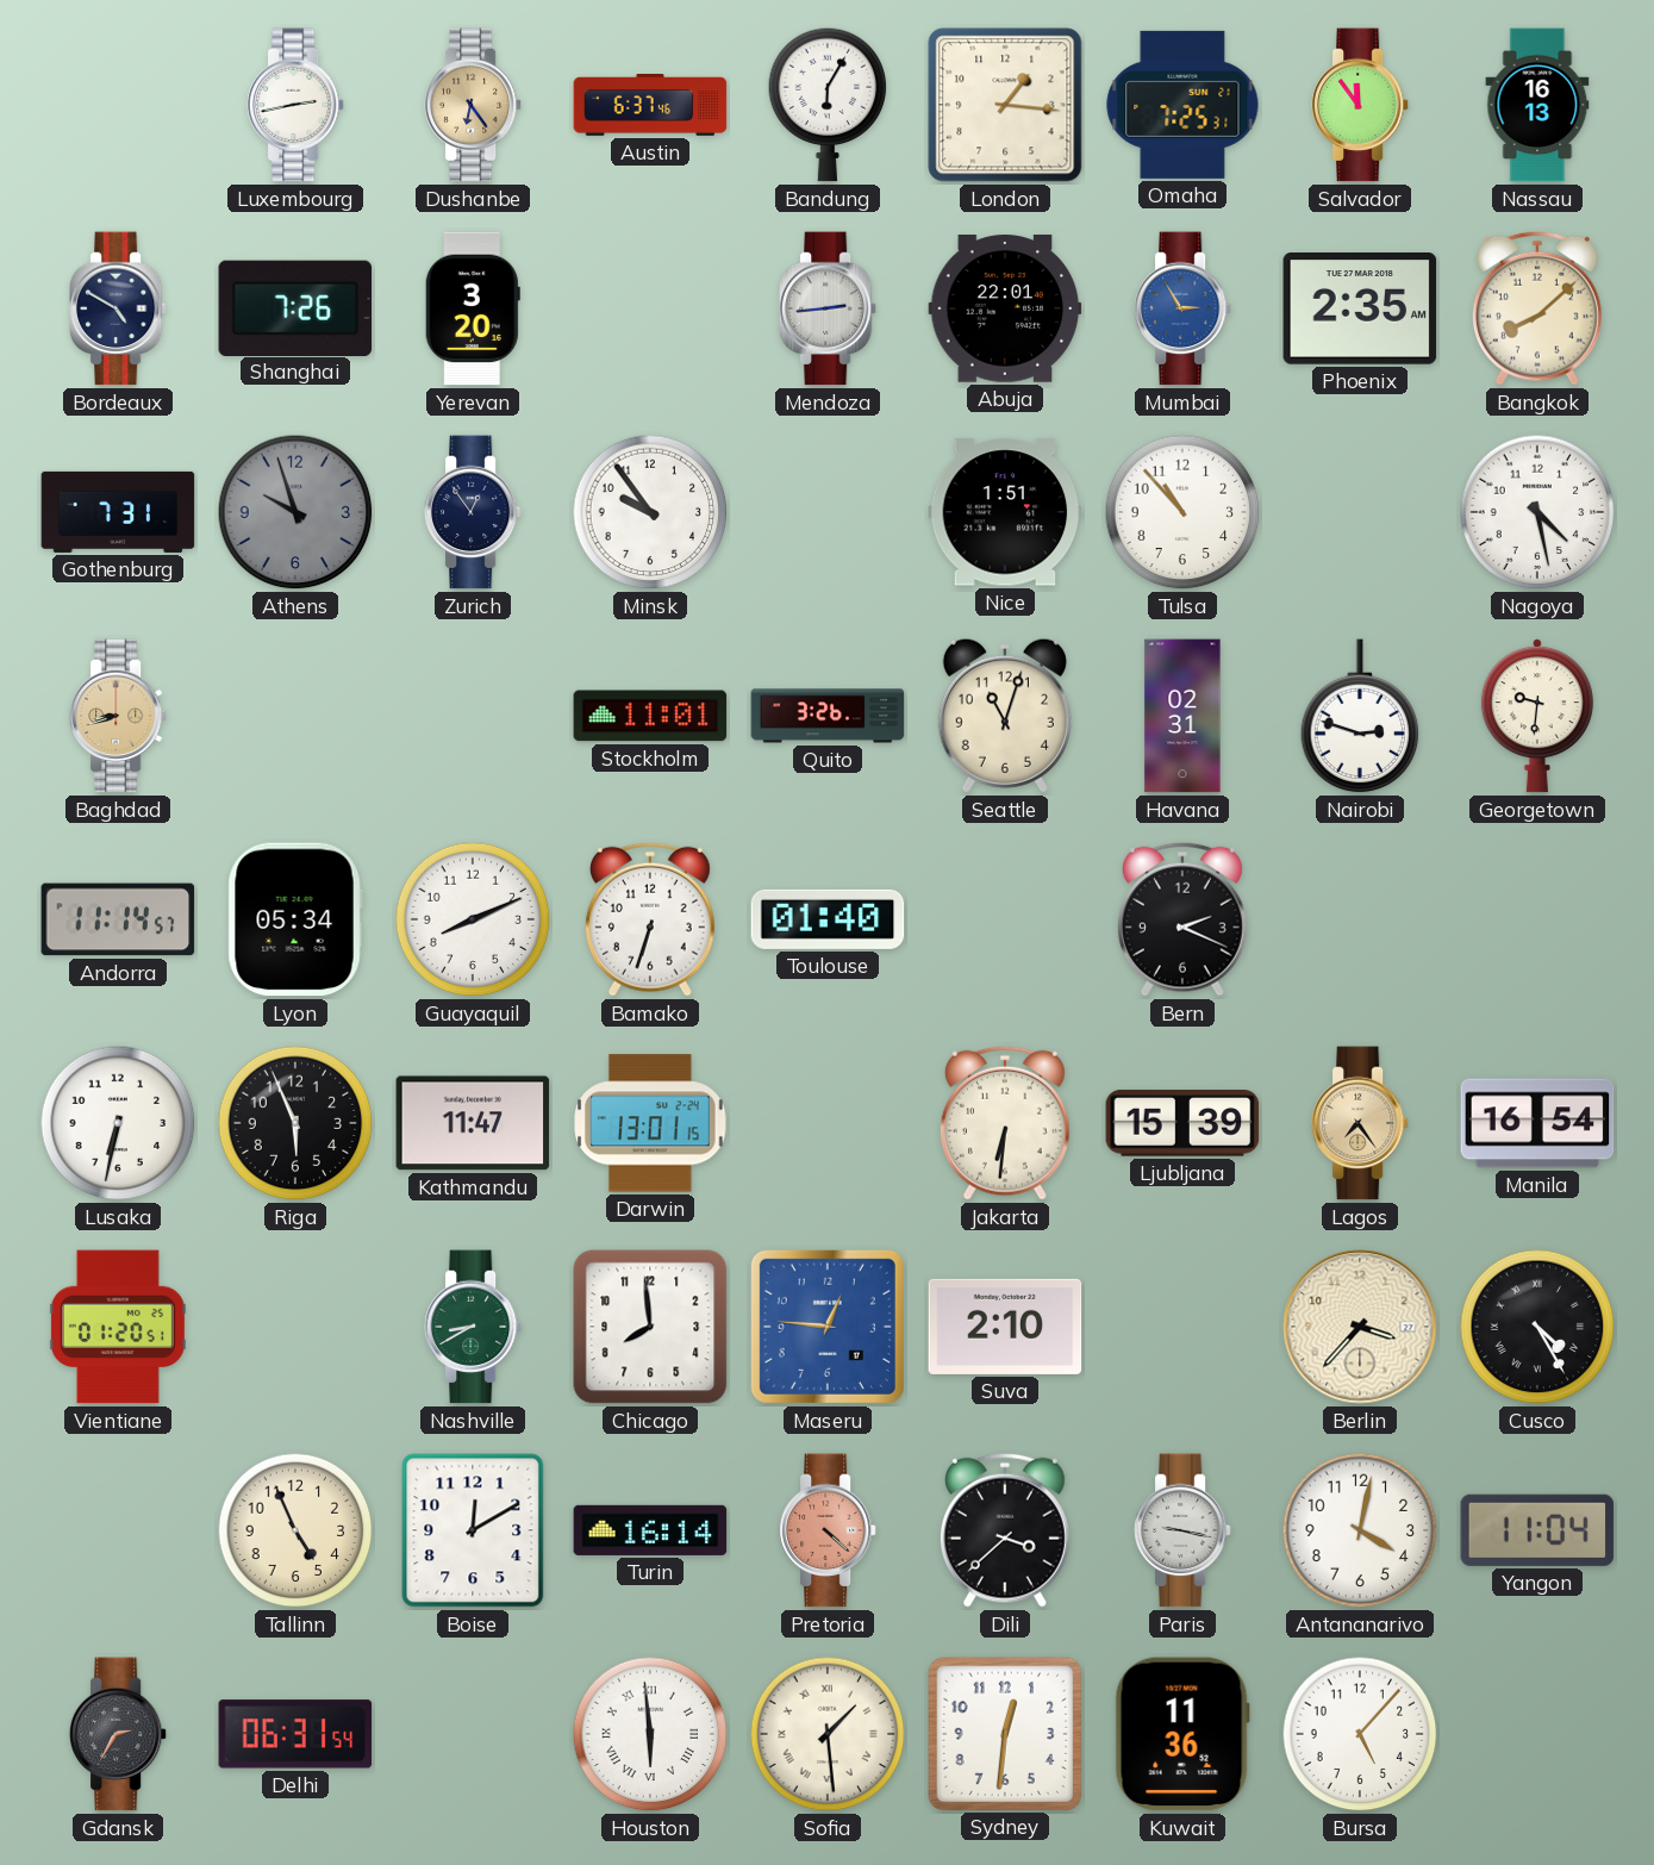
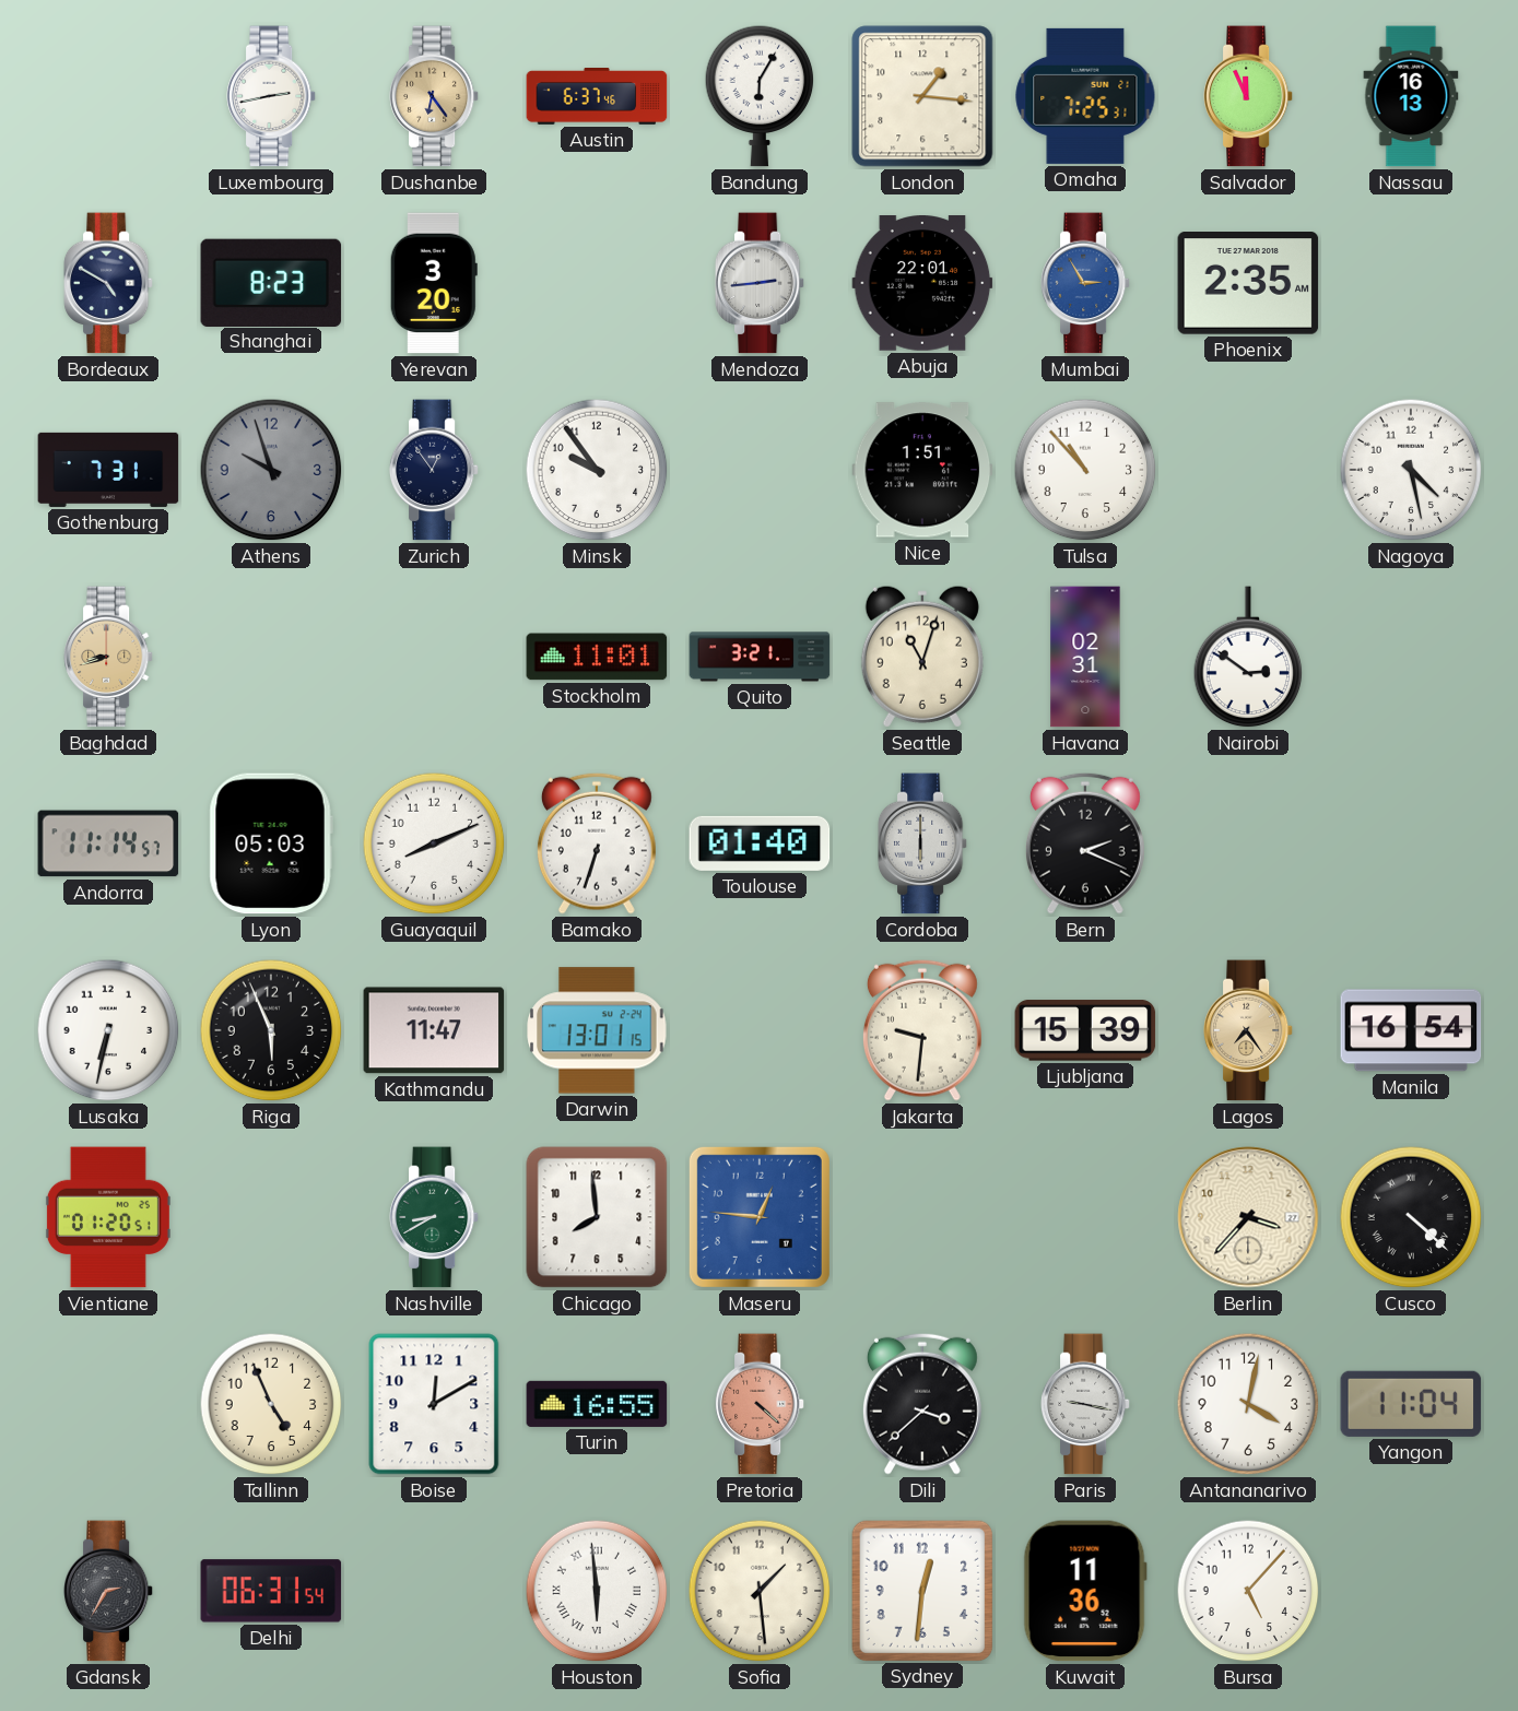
Salvador: 11:54 -> 11:56 (1248, 96)
Shanghai: 7:26 -> 8:23 (271, 282)
Bangkok: 8:08 -> none (1537, 308)
Quito: 3:26 -> 3:21 (760, 657)
Nairobi: 2:48 -> 2:51 (1248, 658)
Georgetown: 9:31 -> none (1537, 716)
Lyon: 05:34 -> 05:03 (271, 843)
Cordoba: none -> 6:00 (922, 843)
Jakarta: 6:31 -> 9:31 (922, 1030)
Suva: 2:10 -> none (1005, 1327)
Cusco: 4:25 -> 4:22 (1411, 1217)
Turin: 16:14 -> 16:55 (597, 1404)
Sofia numerals: Roman -> Arabic (760, 1591)
